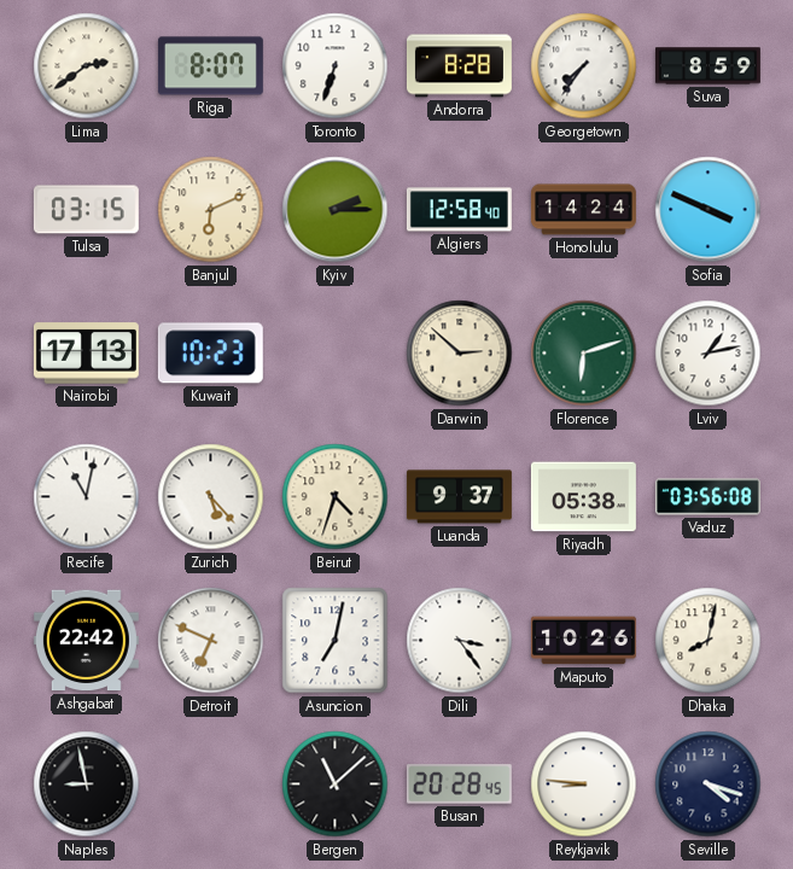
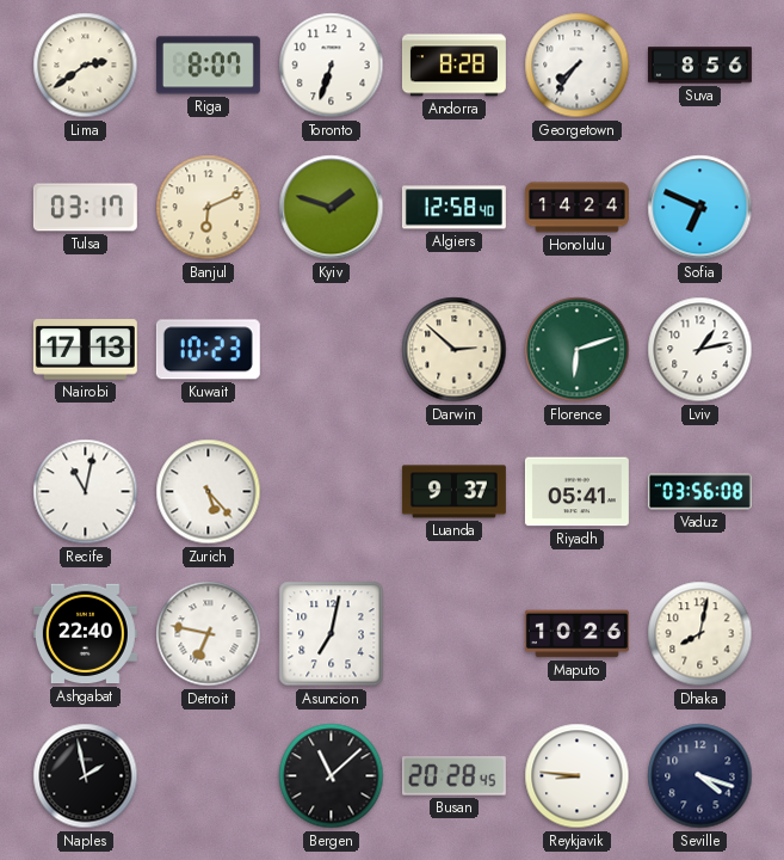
Suva: 8:59 -> 8:56 (699, 66)
Tulsa: 03:15 -> 03:17 (85, 208)
Kyiv: 2:15 -> 1:48 (332, 208)
Sofia: 3:49 -> 6:49 (700, 208)
Beirut: 4:33 -> none (336, 497)
Riyadh: 05:38 -> 05:41 (576, 492)
Ashgabat: 22:42 -> 22:40 (85, 634)
Detroit: 6:49 -> 6:47 (209, 634)
Dili: 3:24 -> none (460, 641)
Naples: 8:58 -> 1:58 (86, 776)
